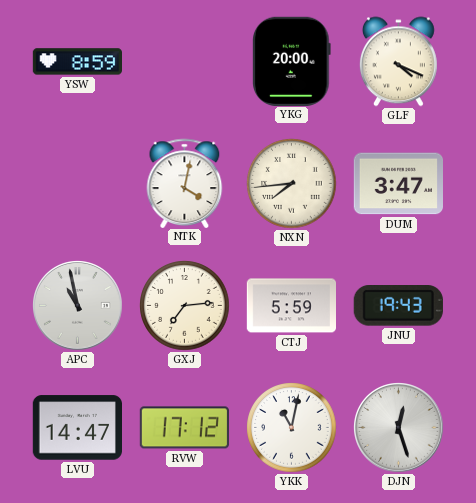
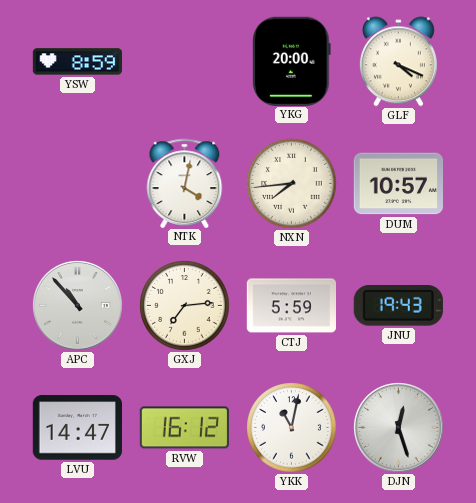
DUM: 3:47 -> 10:57 (398, 184)
APC: 10:58 -> 10:53 (78, 306)
RVW: 17:12 -> 16:12 (184, 428)
